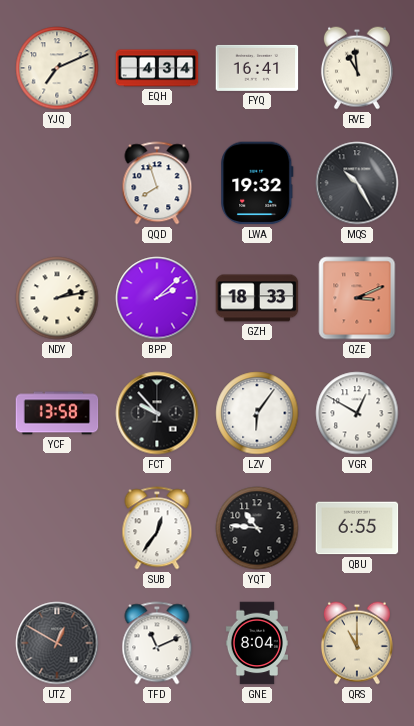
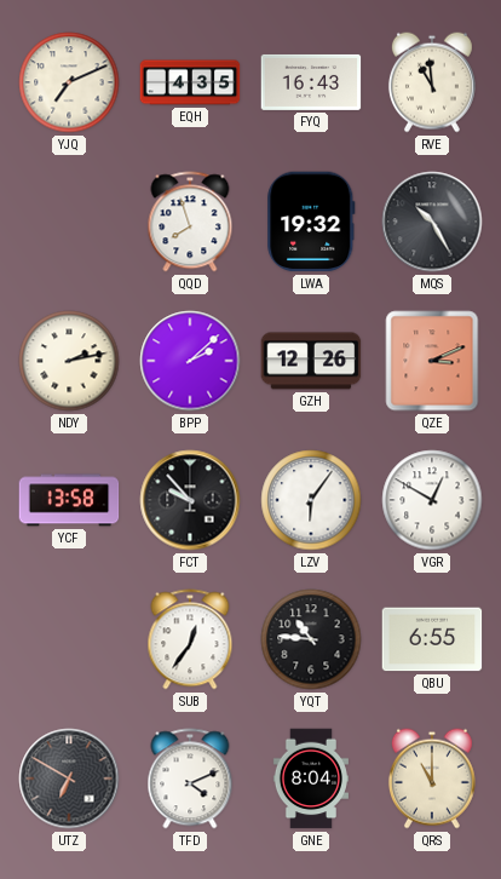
EQH: 4:34 -> 4:35 (190, 82)
FYQ: 16:41 -> 16:43 (311, 82)
GZH: 18:33 -> 12:26 (311, 361)
UTZ: 12:50 -> 6:50 (69, 779)
TFD: 11:11 -> 4:11 (190, 779)
